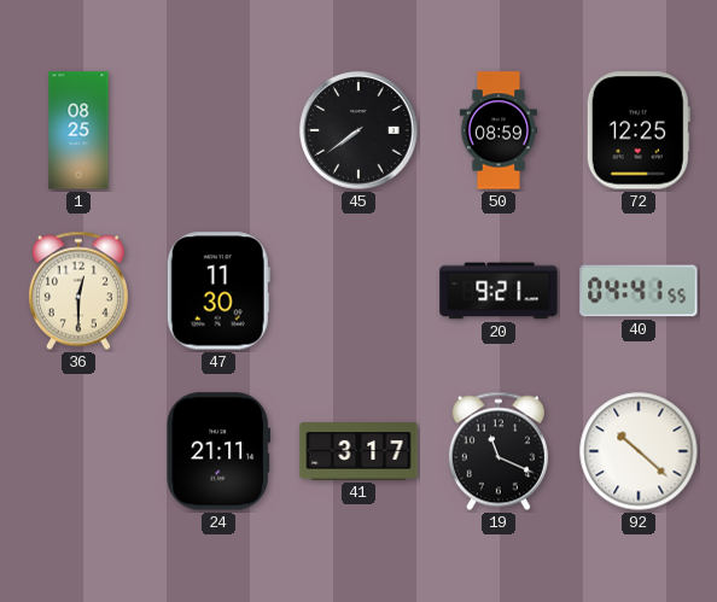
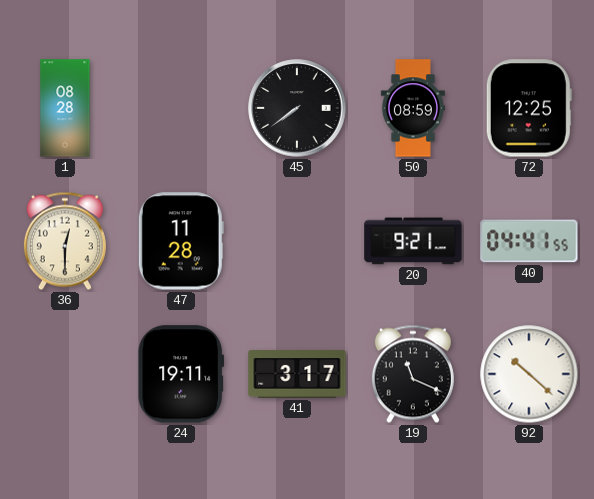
1: 08:25 -> 08:28 (65, 108)
47: 11:30 -> 11:28 (181, 241)
24: 21:11 -> 19:11 (181, 374)
